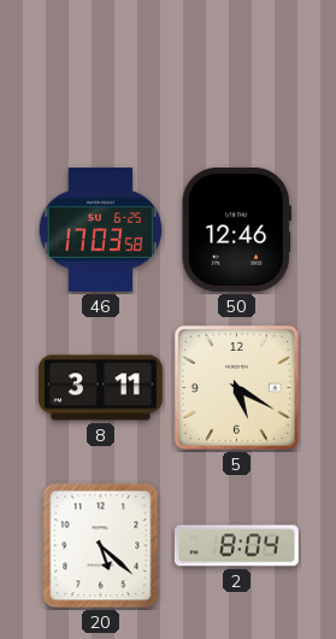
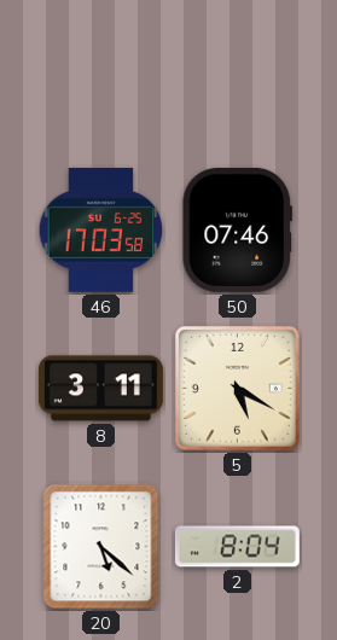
50: 12:46 -> 07:46 (237, 229)
